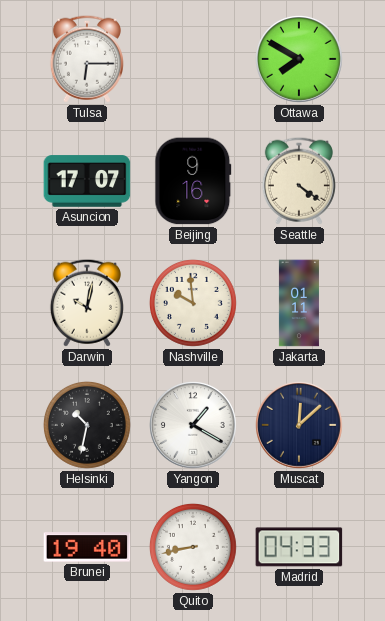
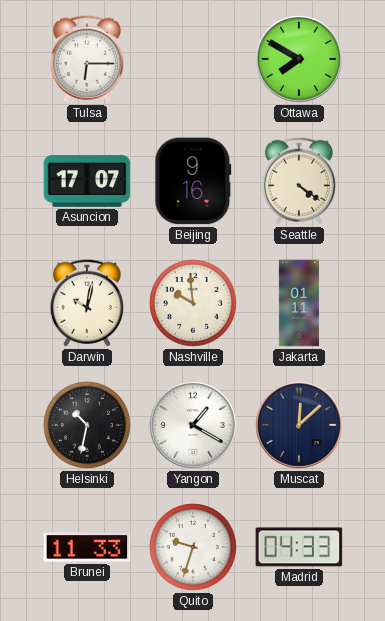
Brunei: 19:40 -> 11:33 (87, 547)
Quito: 8:43 -> 9:33 (193, 547)
